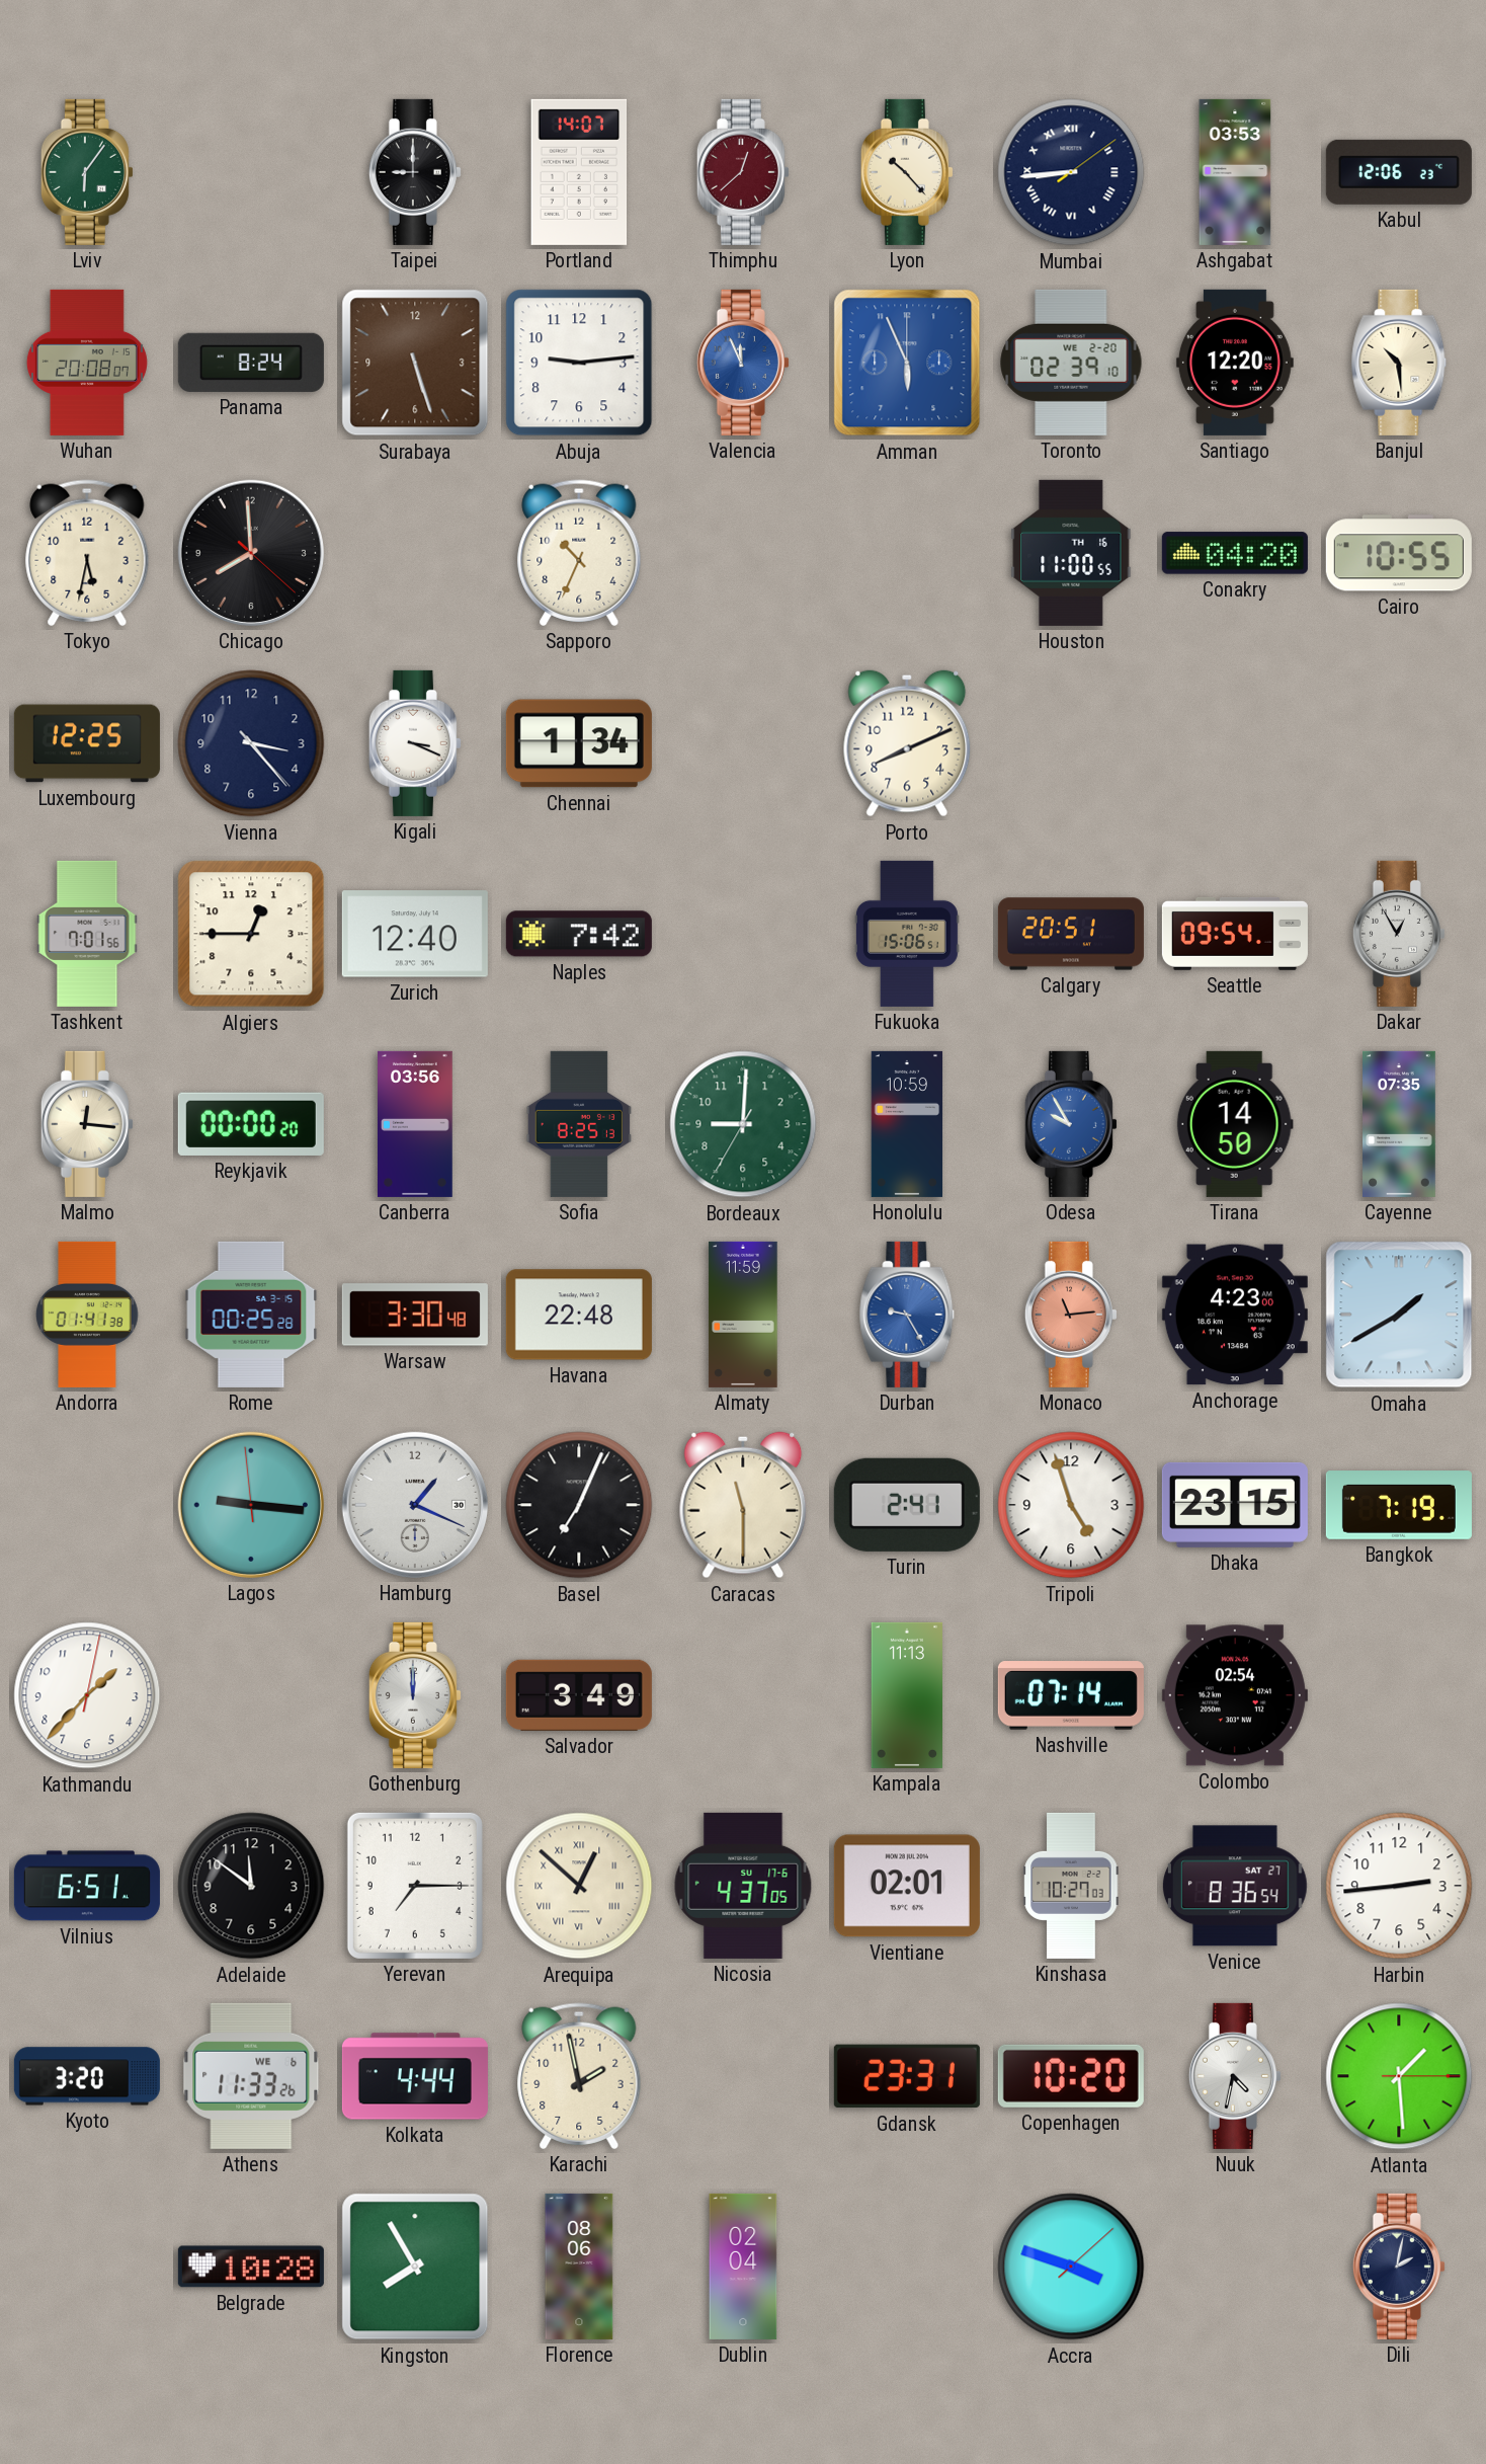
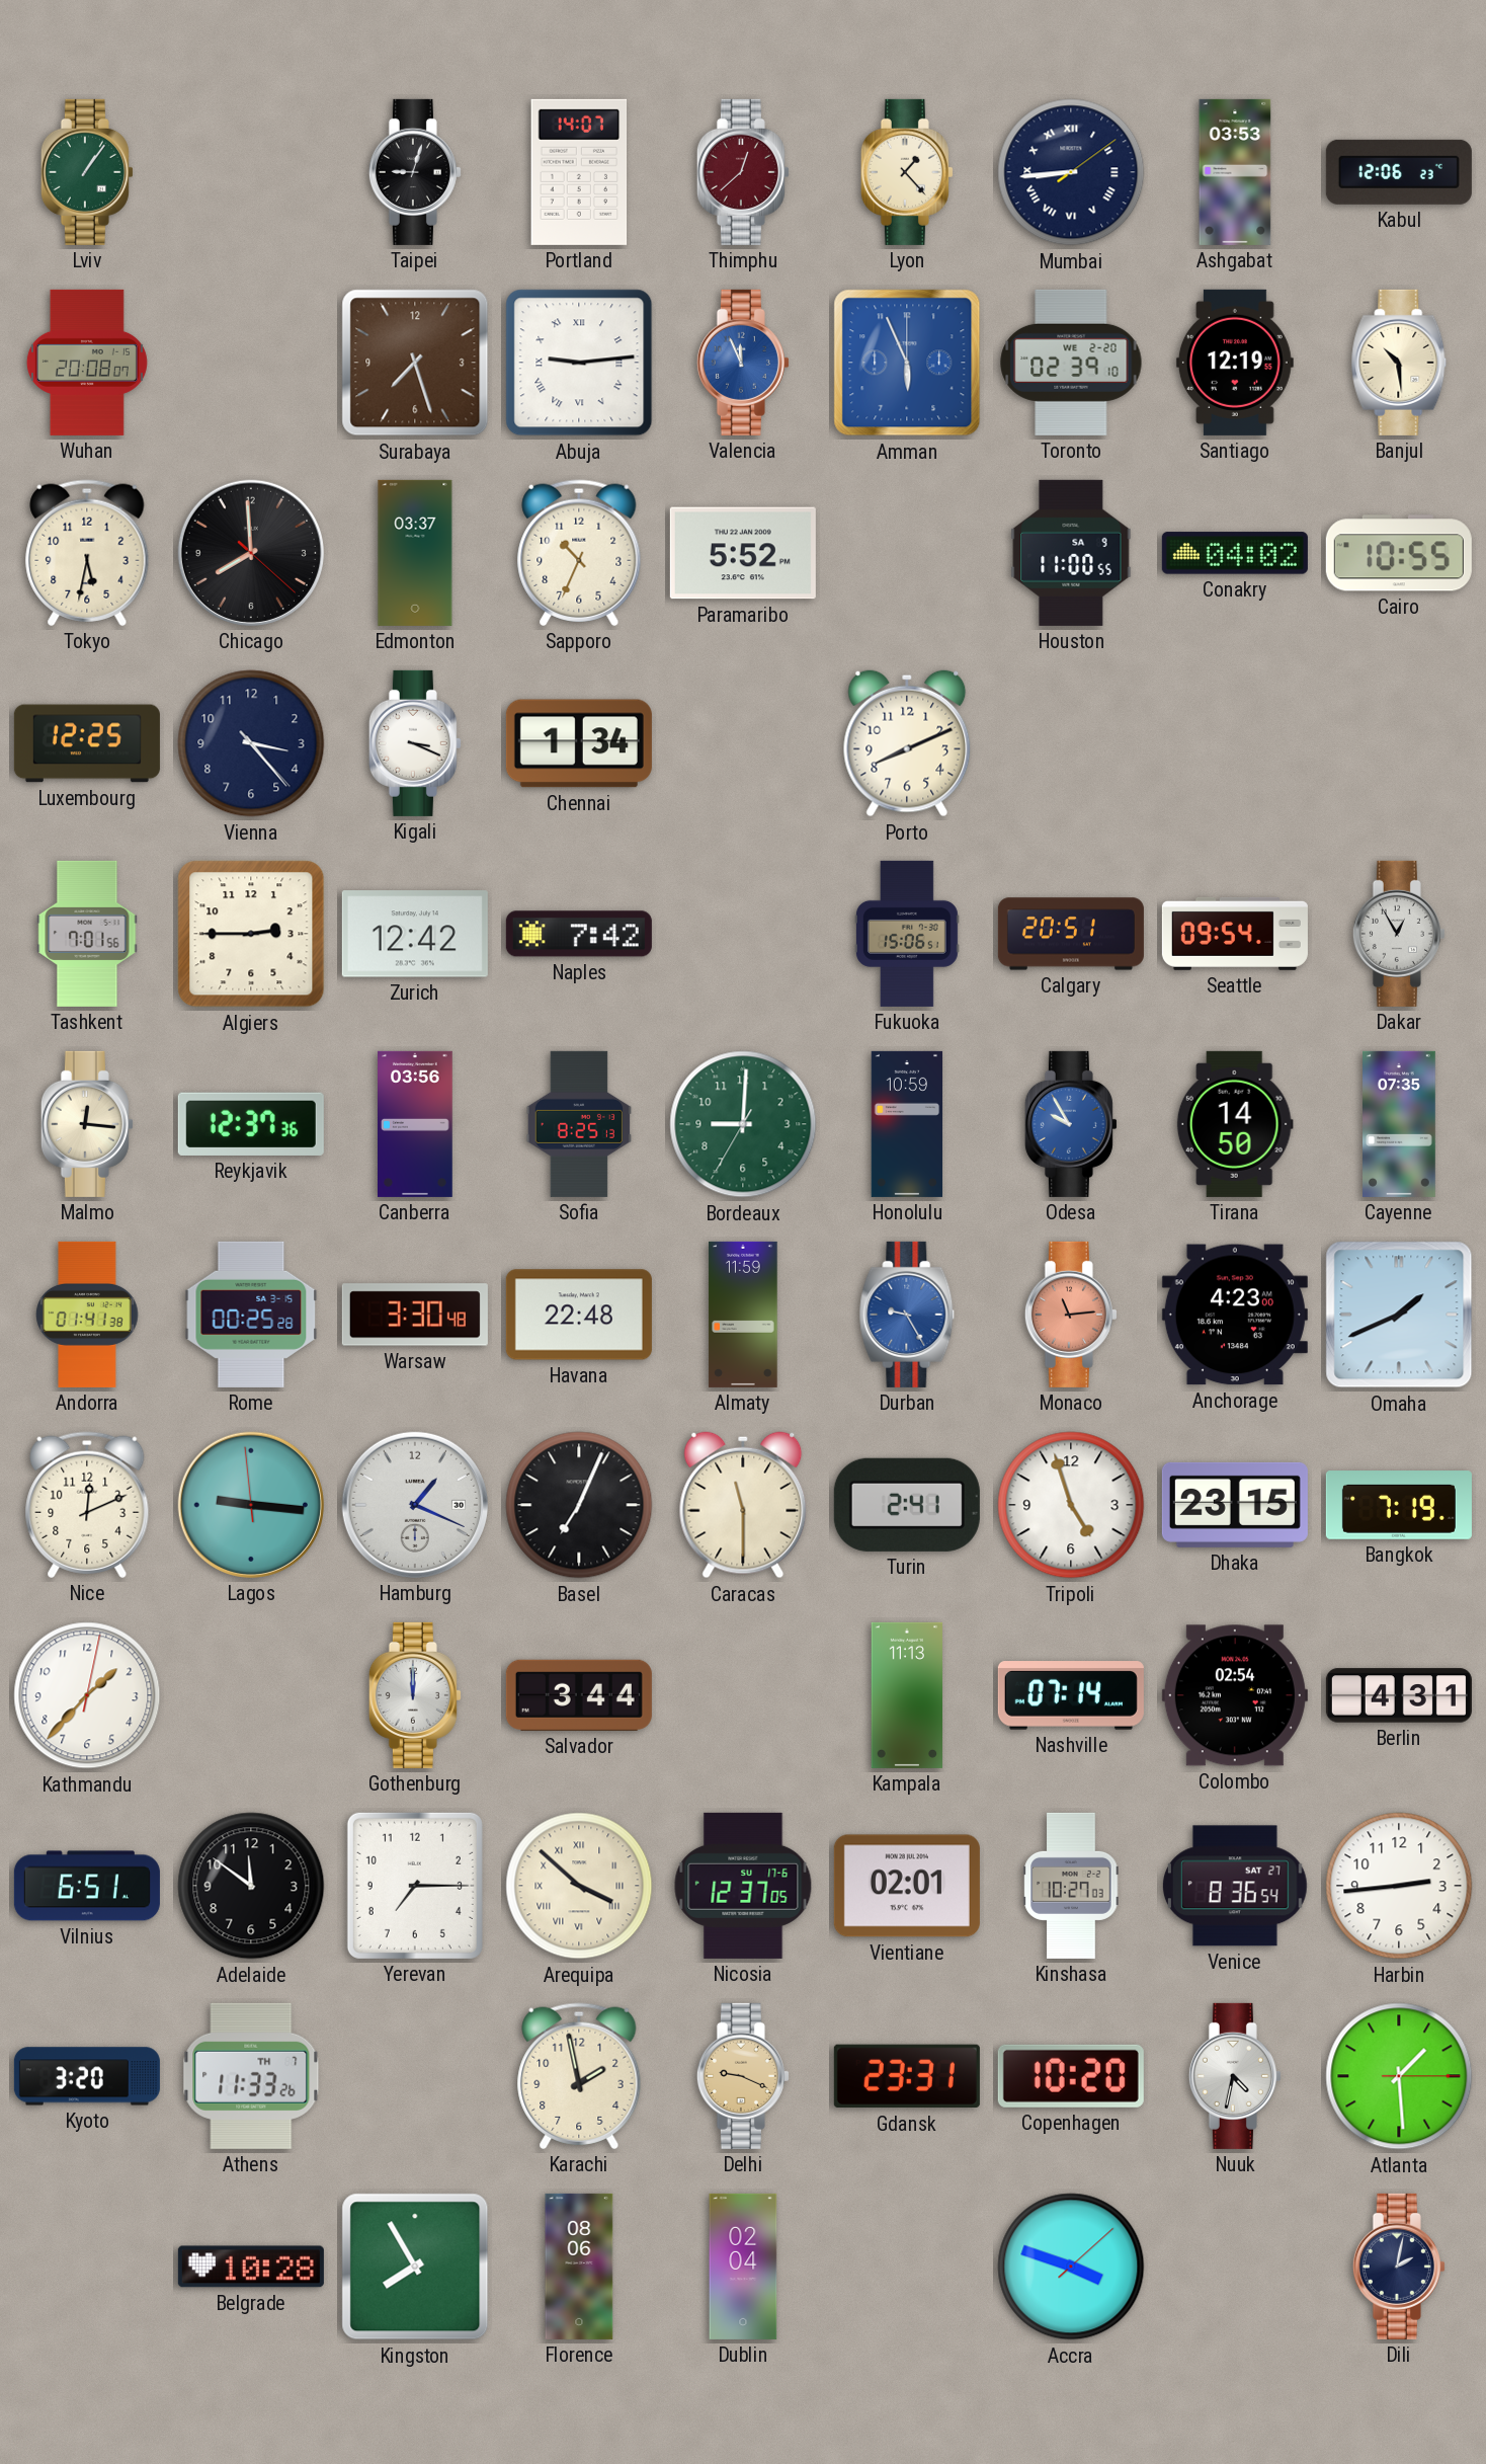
Lviv: 6:06 -> 1:06 (87, 172)
Taipei: 9:00 -> 9:03 (415, 172)
Lyon: 10:23 -> 1:23 (907, 172)
Panama: 8:24 -> none (251, 363)
Surabaya: 5:27 -> 7:27 (415, 363)
Abuja numerals: Arabic -> Roman (579, 363)
Santiago: 12:20 -> 12:19 (1235, 363)
Edmonton: none -> 03:37 (415, 553)
Paramaribo: none -> 5:52 (743, 553)
Houston date: TH 16 -> SA 9 (1071, 553)
Conakry: 04:20 -> 04:02 (1235, 553)
Algiers: 12:45 -> 2:45 (251, 934)
Zurich: 12:40 -> 12:42 (415, 934)
Reykjavik: 00:00 -> 12:37 (251, 1124)
Omaha: 1:40 -> 1:41 (1399, 1315)
Nice: none -> 12:11 (87, 1505)
Salvador: 3:49 -> 3:44 (579, 1695)
Berlin: none -> 4:31 (1399, 1695)
Arequipa: 12:52 -> 3:52 (579, 1886)
Nicosia: 4:37 -> 12:37 (743, 1886)
Athens date: WE 6 -> TH 7 (251, 2076)
Kolkata: 4:44 -> none (415, 2076)
Delhi: none -> 9:19 (743, 2076)
